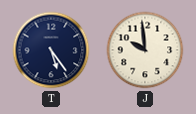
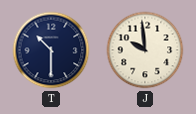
T: 5:24 -> 10:30 (51, 50)
